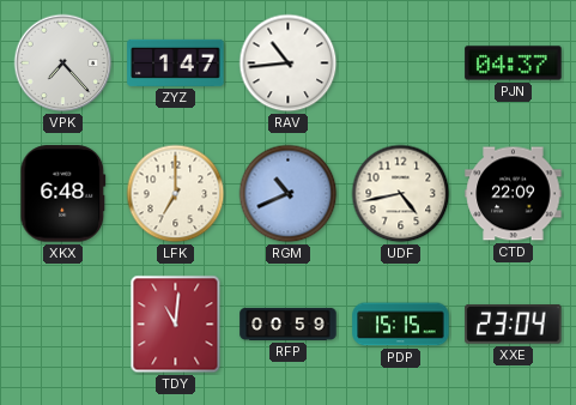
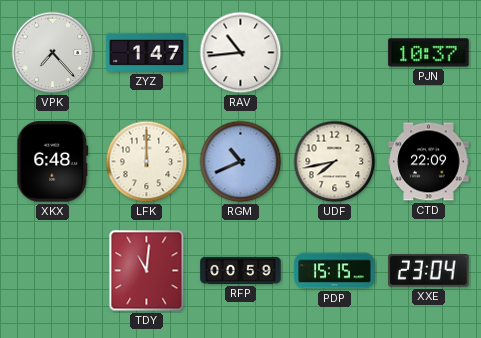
PJN: 04:37 -> 10:37 (429, 53)
LFK: 7:00 -> 12:00 (147, 162)
UDF: 4:43 -> 7:43 (335, 162)
